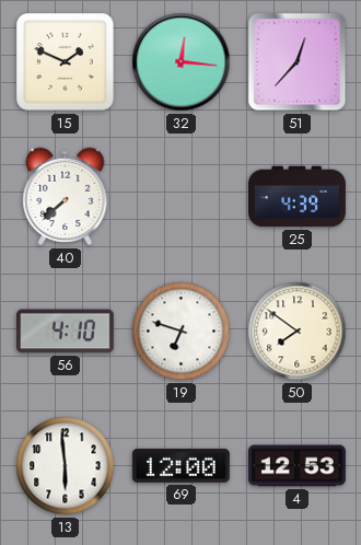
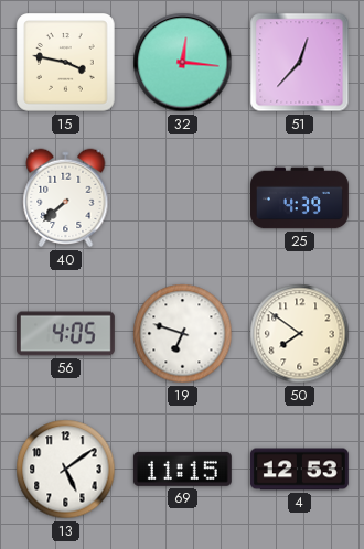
15: 1:49 -> 3:47 (66, 63)
56: 4:10 -> 4:05 (65, 334)
13: 5:59 -> 5:09 (66, 470)
69: 12:00 -> 11:15 (182, 469)
